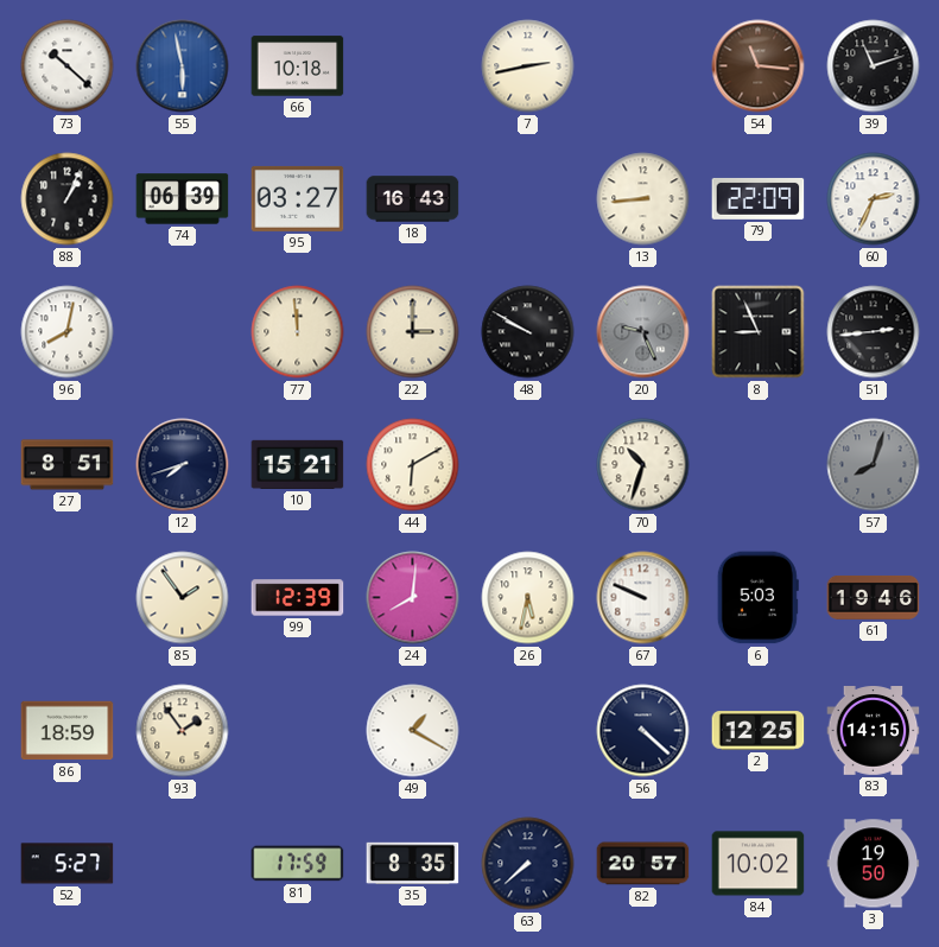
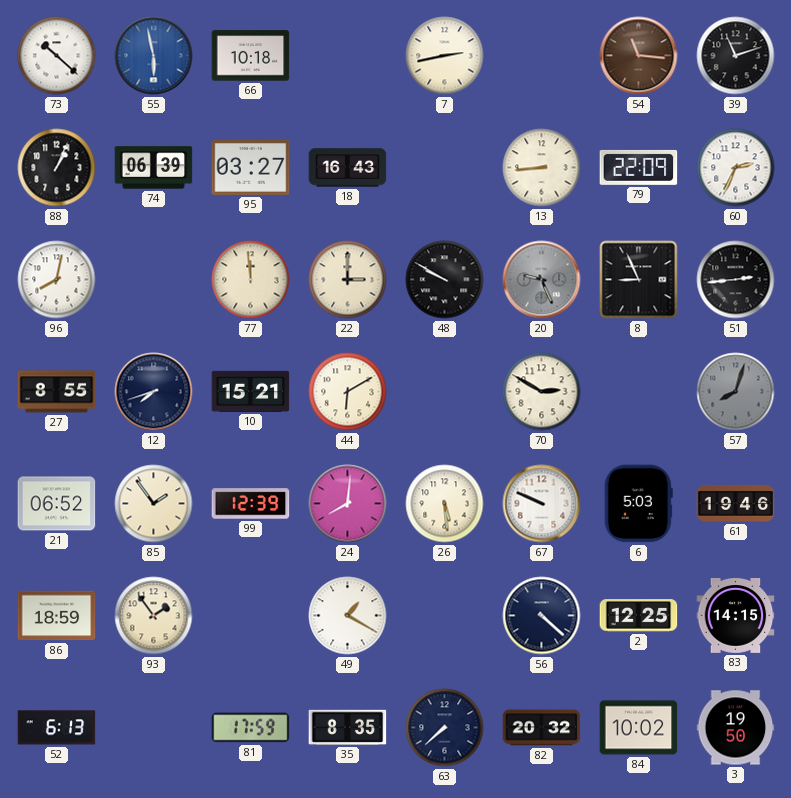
27: 8:51 -> 8:55 (57, 392)
70: 10:33 -> 2:50 (542, 392)
21: none -> 06:52 (57, 504)
26: 5:32 -> 5:29 (445, 504)
52: 5:27 -> 6:13 (57, 728)
82: 20:57 -> 20:32 (542, 728)
